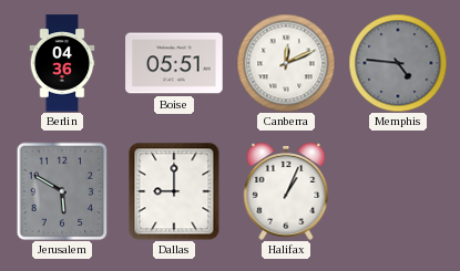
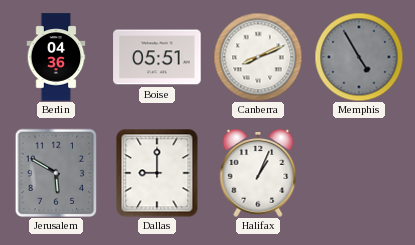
Canberra: 12:11 -> 8:11 (258, 57)
Memphis: 4:46 -> 4:55 (359, 57)
